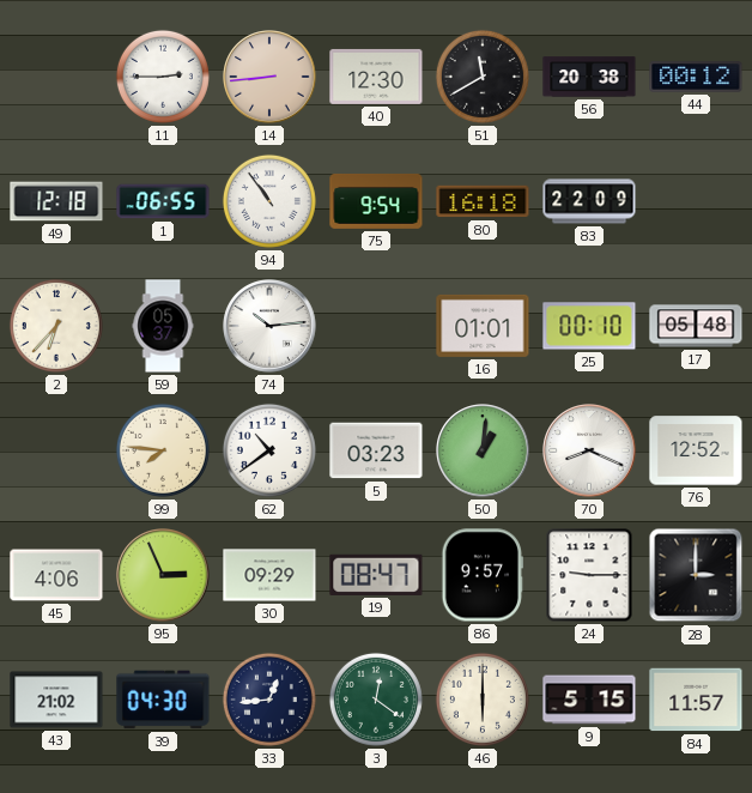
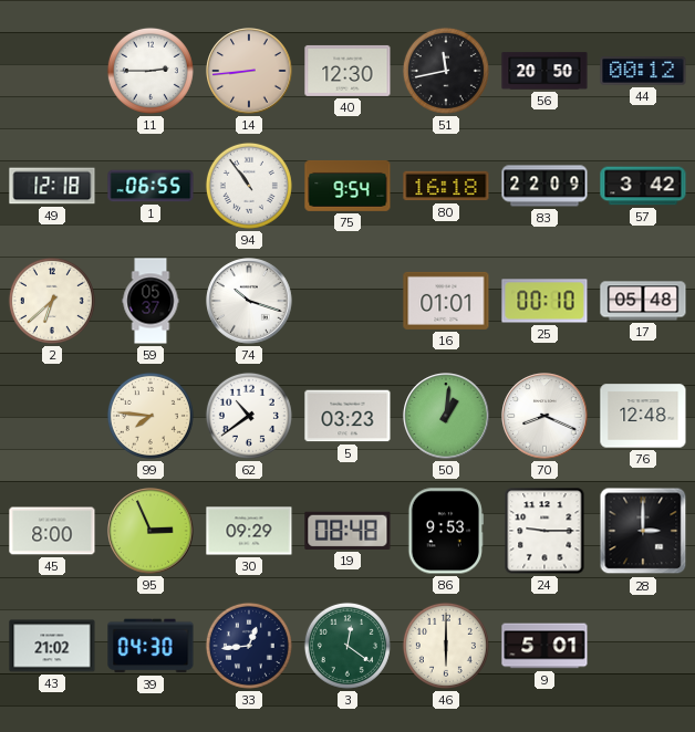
51: 11:40 -> 11:43 (446, 71)
56: 20:38 -> 20:50 (544, 71)
57: none -> 3:42 (643, 186)
2: 6:37 -> 6:38 (52, 301)
74: 10:14 -> 10:18 (249, 301)
76: 12:52 -> 12:48 (643, 416)
45: 4:06 -> 8:00 (52, 531)
19: 08:47 -> 08:48 (347, 531)
86: 9:57 -> 9:53 (445, 531)
9: 5:15 -> 5:01 (544, 646)
84: 11:57 -> none (696, 700)
